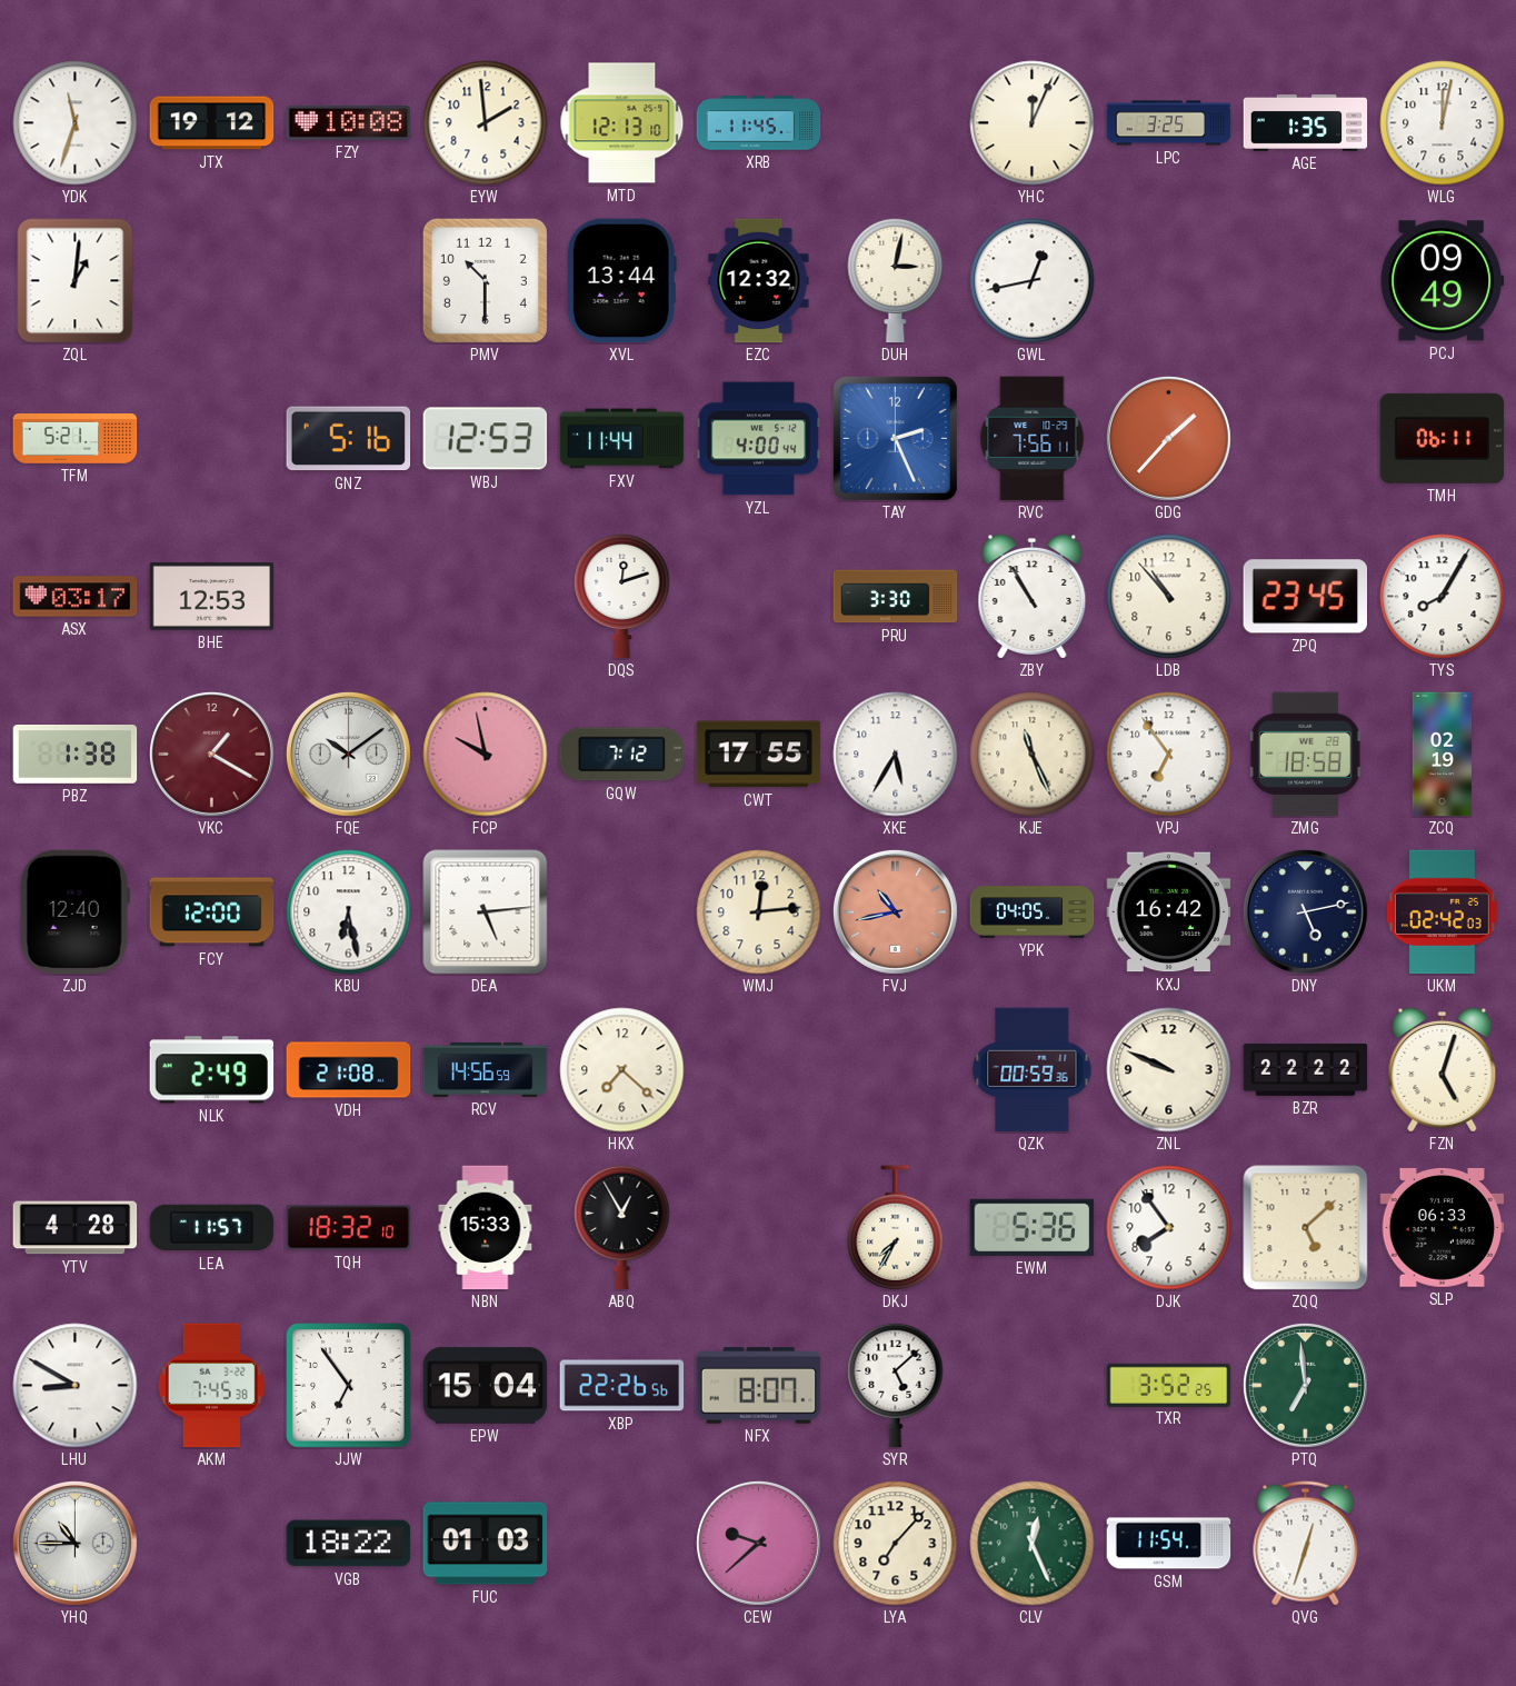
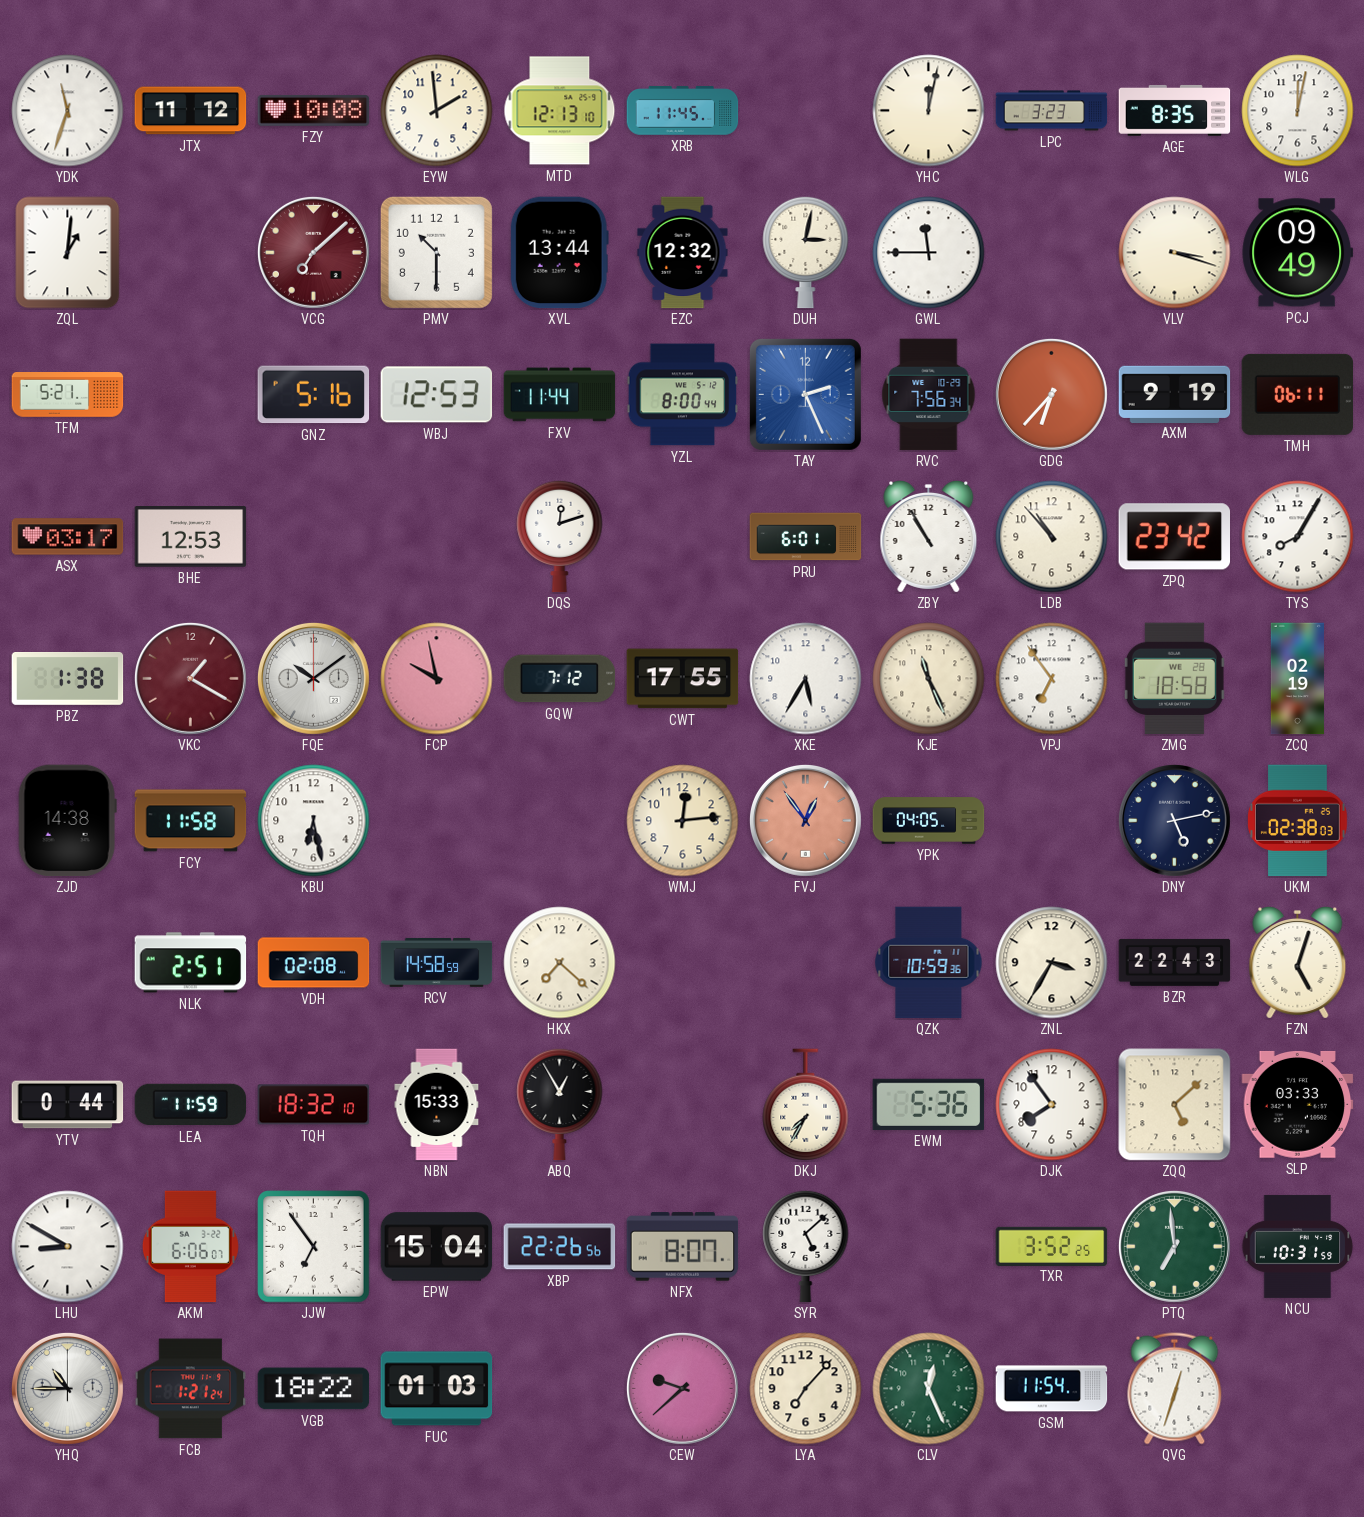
JTX: 19:12 -> 11:12 (191, 111)
YHC: 12:04 -> 12:02 (929, 111)
LPC: 3:25 -> 3:23 (1052, 111)
AGE: 1:35 -> 8:35 (1175, 110)
VCG: none -> 7:08 (313, 252)
GWL: 12:43 -> 11:45 (929, 253)
VLV: none -> 3:18 (1175, 253)
YZL: 4:00 -> 8:00 (683, 395)
RVC: 7:56:11 -> 7:56:34 (929, 395)
GDG: 1:37 -> 6:37 (1051, 394)
AXM: none -> 9:19 (1175, 394)
PRU: 3:30 -> 6:01 (806, 537)
ZPQ: 23:45 -> 23:42 (1174, 537)
ZJD: 12:40 -> 14:38 (67, 821)
FCY: 12:00 -> 11:58 (191, 821)
DEA: 5:14 -> none (486, 912)
FVJ: 10:43 -> 12:54 (805, 820)
KXJ: 16:42 -> none (1169, 912)
UKM: 02:42 -> 02:38 (1298, 821)
NLK: 2:49 -> 2:51 (191, 963)
VDH: 21:08 -> 02:08 (314, 963)
RCV: 14:56 -> 14:58 (437, 962)
QZK: 00:59 -> 10:59 (929, 963)
ZNL: 9:49 -> 3:35 (1052, 963)
BZR: 22:22 -> 22:43 (1175, 962)
YTV: 4:28 -> 0:44 (68, 1105)
LEA: 11:57 -> 11:59 (191, 1105)
SLP: 06:33 -> 03:33 (1298, 1104)
AKM: 7:45 -> 6:06 (190, 1247)
NCU: none -> 10:31 (1298, 1246)
FCB: none -> 1:21 (191, 1389)
